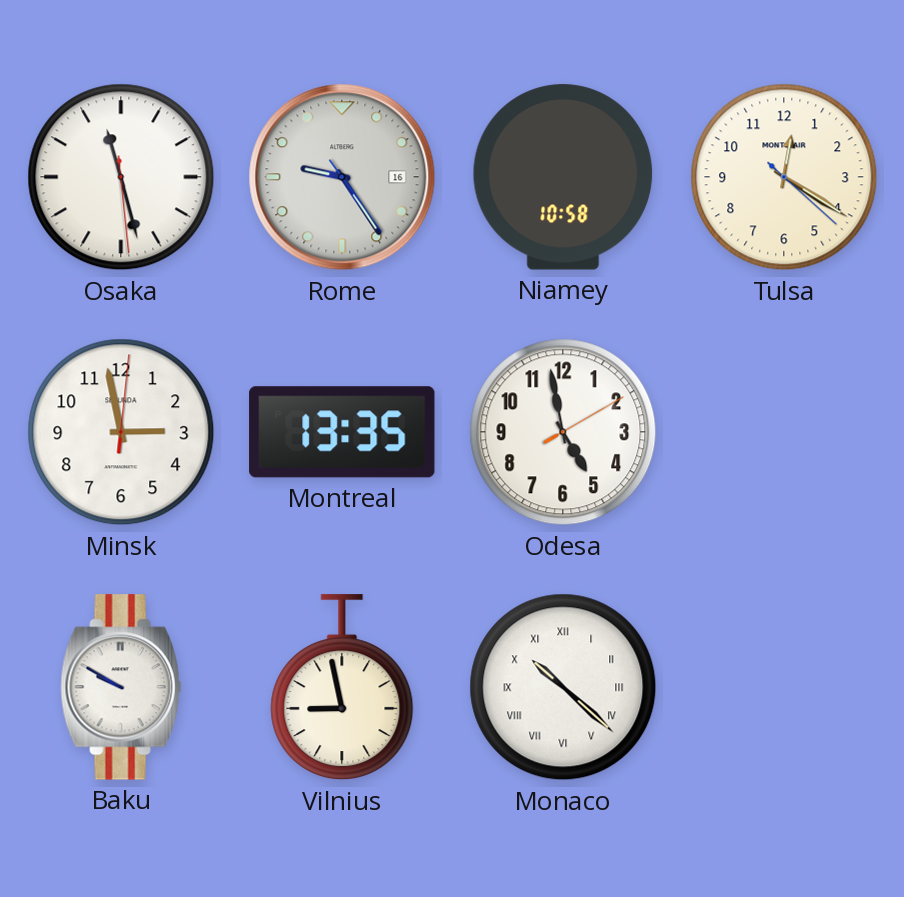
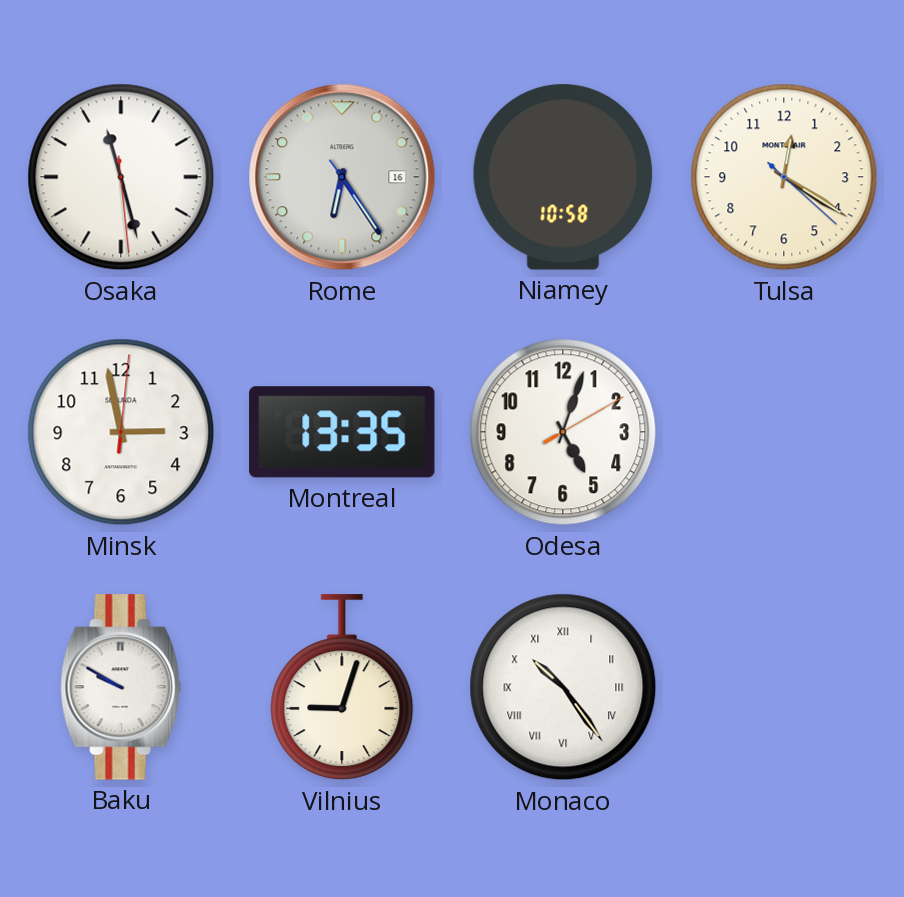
Rome: 9:24 -> 6:24 (342, 177)
Odesa: 4:58 -> 5:03 (563, 432)
Vilnius: 8:58 -> 9:03 (342, 688)
Monaco: 10:22 -> 10:24 (563, 687)
